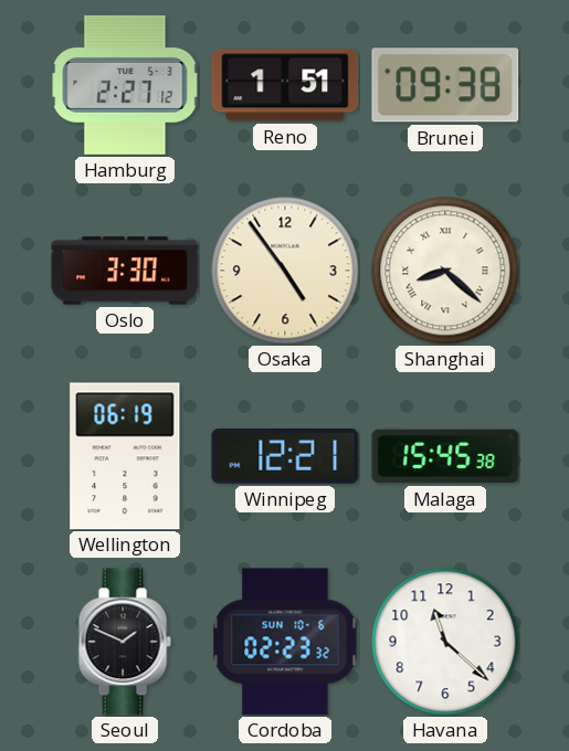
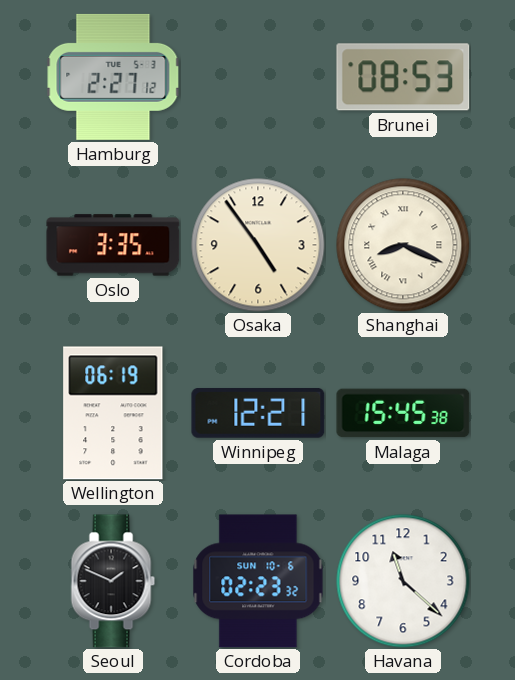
Reno: 1:51 -> none (285, 85)
Brunei: 09:38 -> 08:53 (403, 77)
Oslo: 3:30 -> 3:35 (113, 245)
Shanghai: 8:22 -> 8:19 (403, 245)
